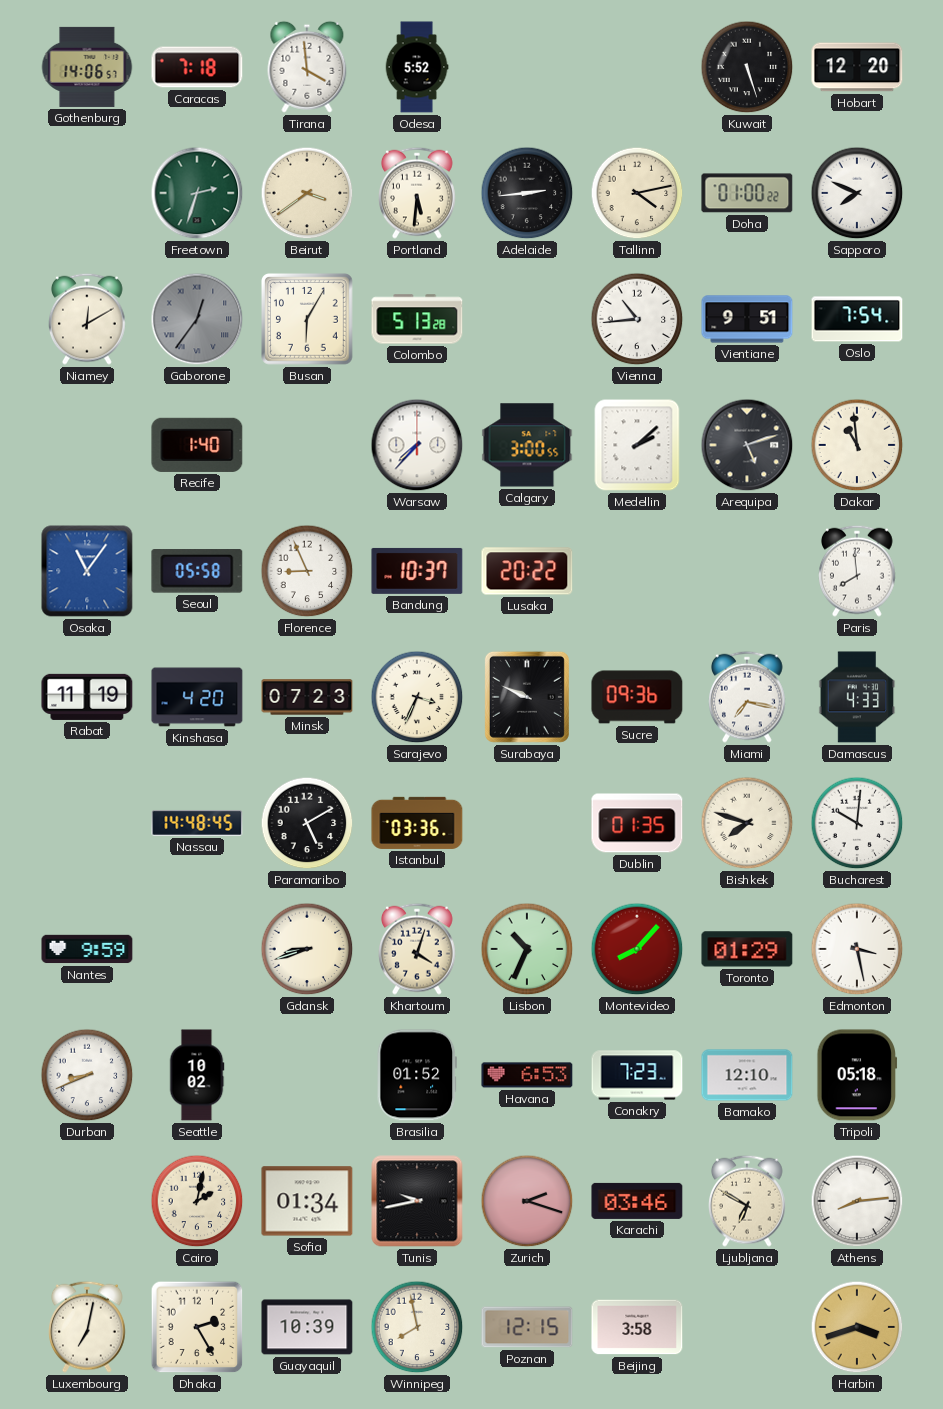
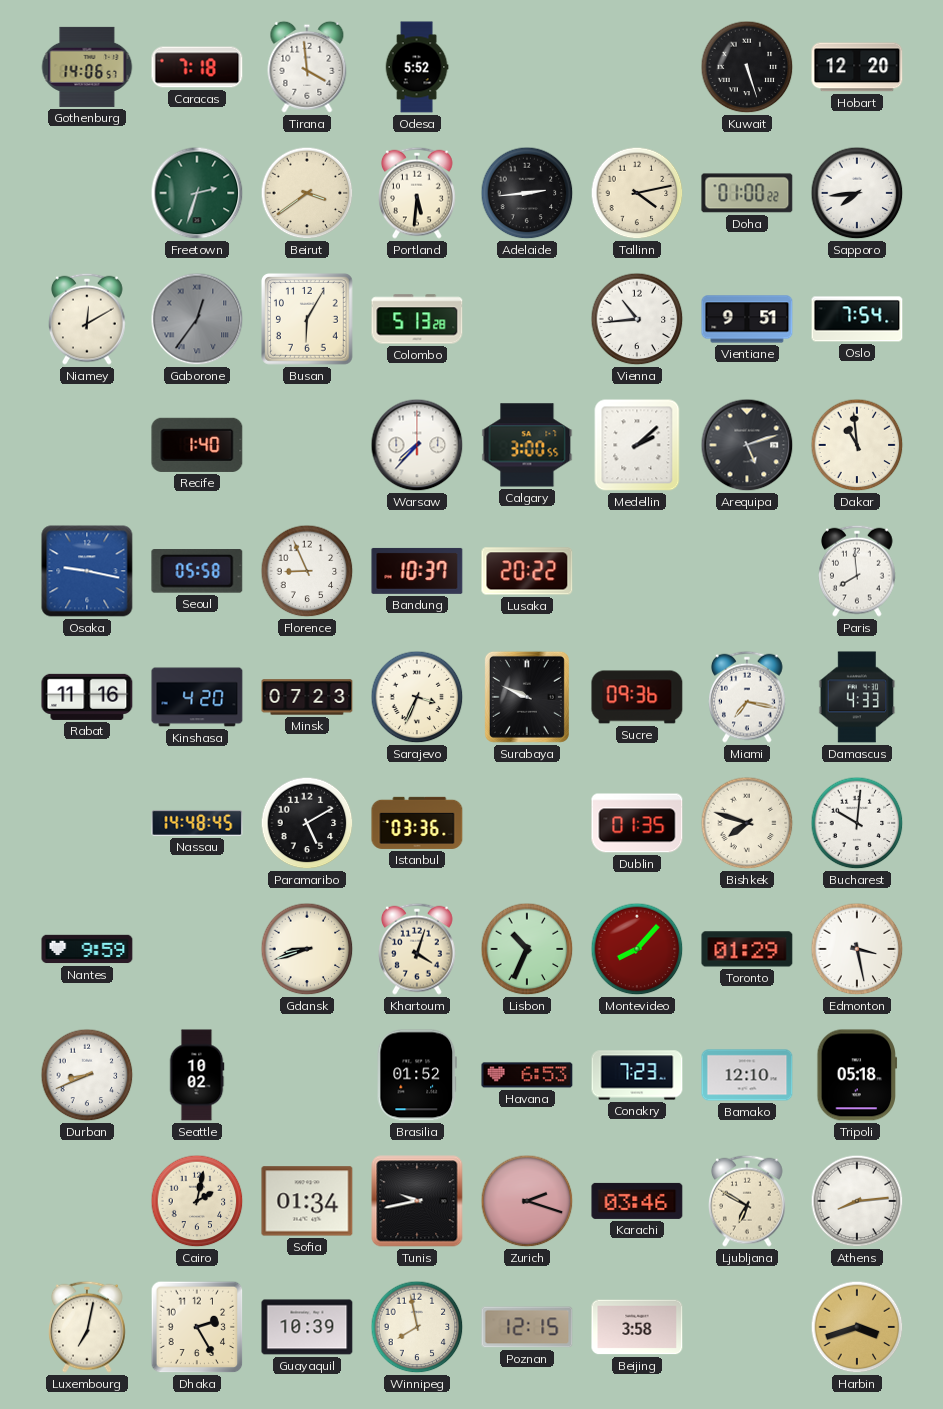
Sapporo: 7:49 -> 7:44 (857, 193)
Osaka: 11:06 -> 9:17 (87, 571)
Rabat: 11:19 -> 11:16 (87, 697)
